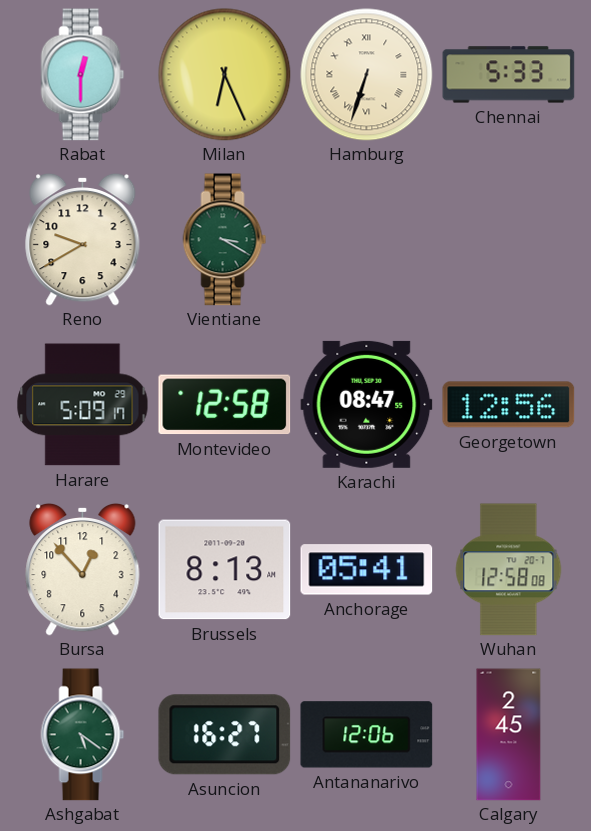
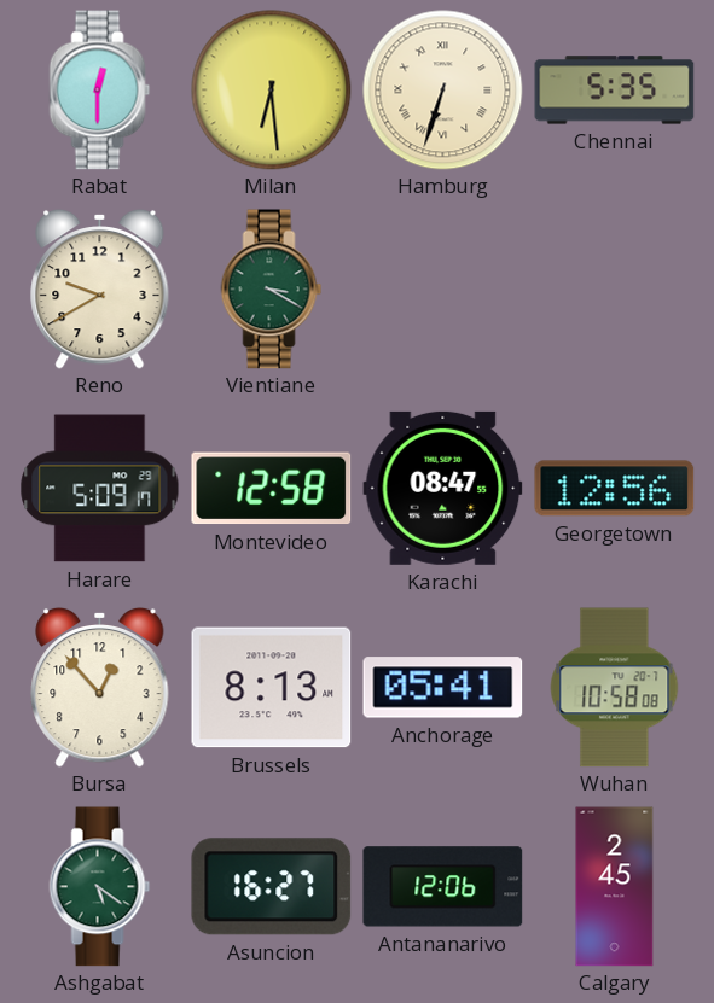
Milan: 6:26 -> 6:29 (272, 91)
Chennai: 5:33 -> 5:35 (615, 91)
Wuhan: 12:58 -> 10:58 (615, 688)
